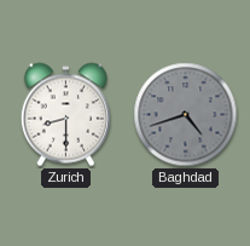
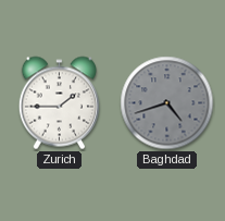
Zurich: 8:30 -> 1:45 (59, 103)
